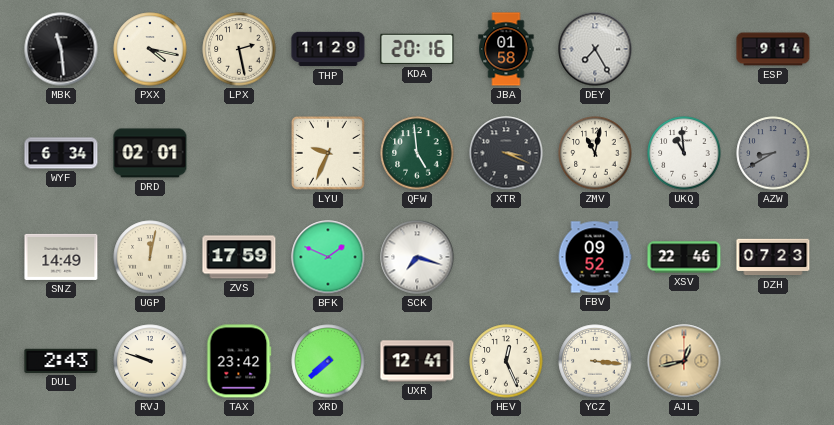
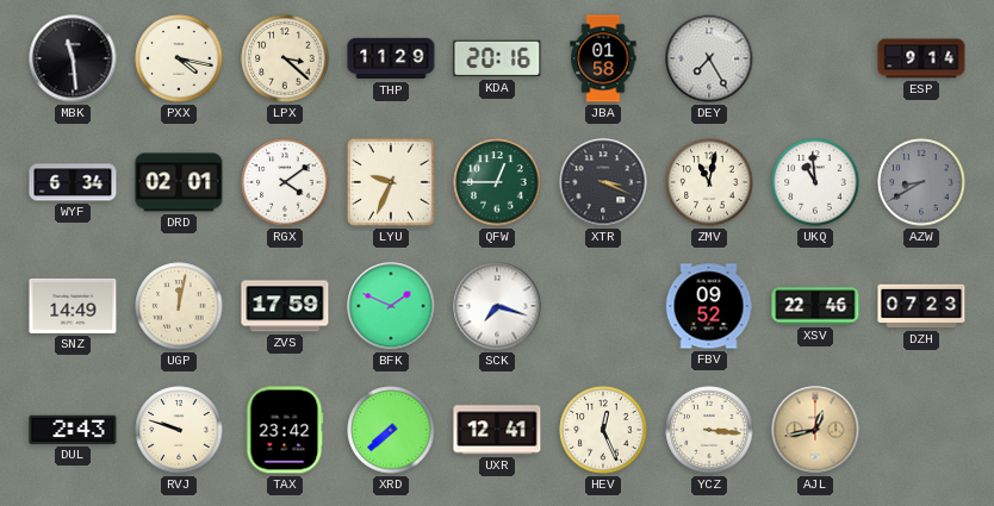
LPX: 2:28 -> 3:22 (285, 58)
RGX: none -> 4:09 (285, 182)
QFW: 4:59 -> 12:45 (497, 182)
